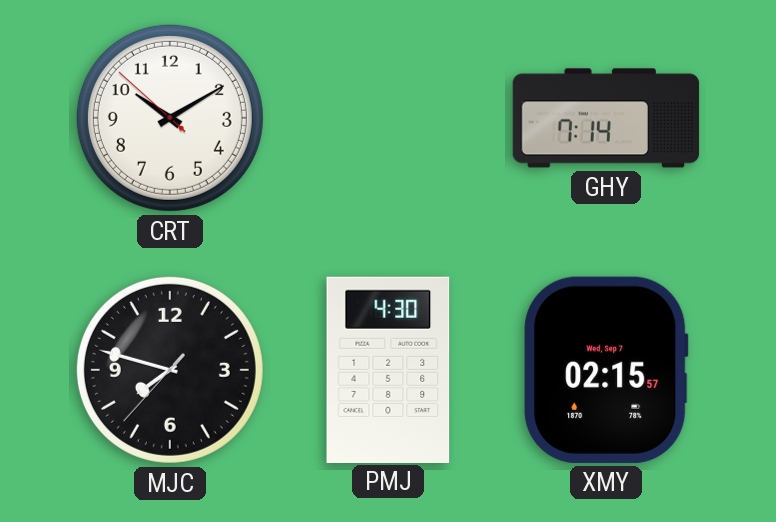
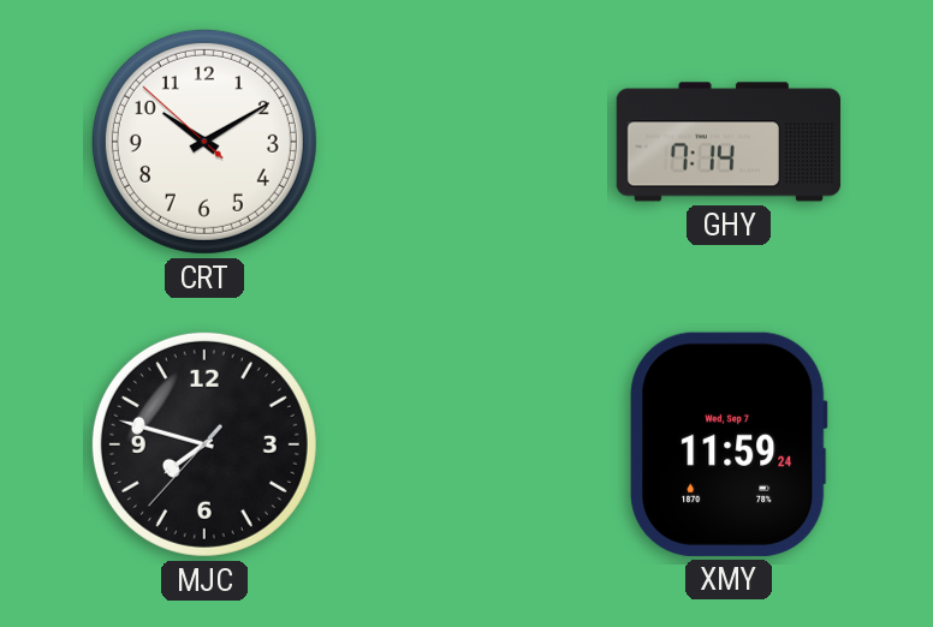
PMJ: 4:30 -> none (388, 369)
XMY: 02:15 -> 11:59 (729, 444)
